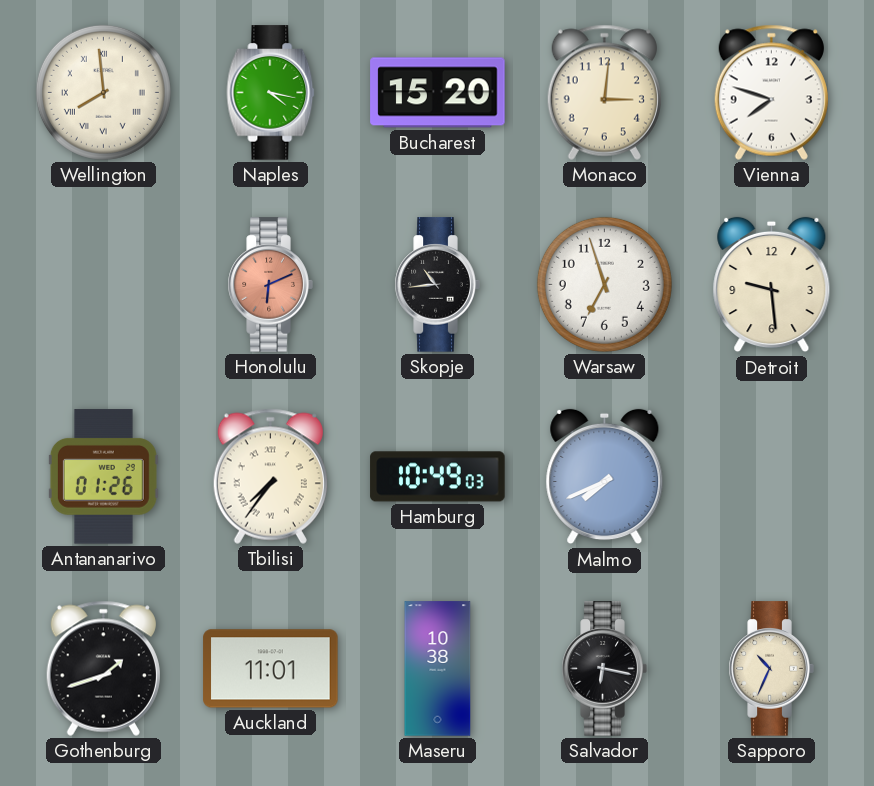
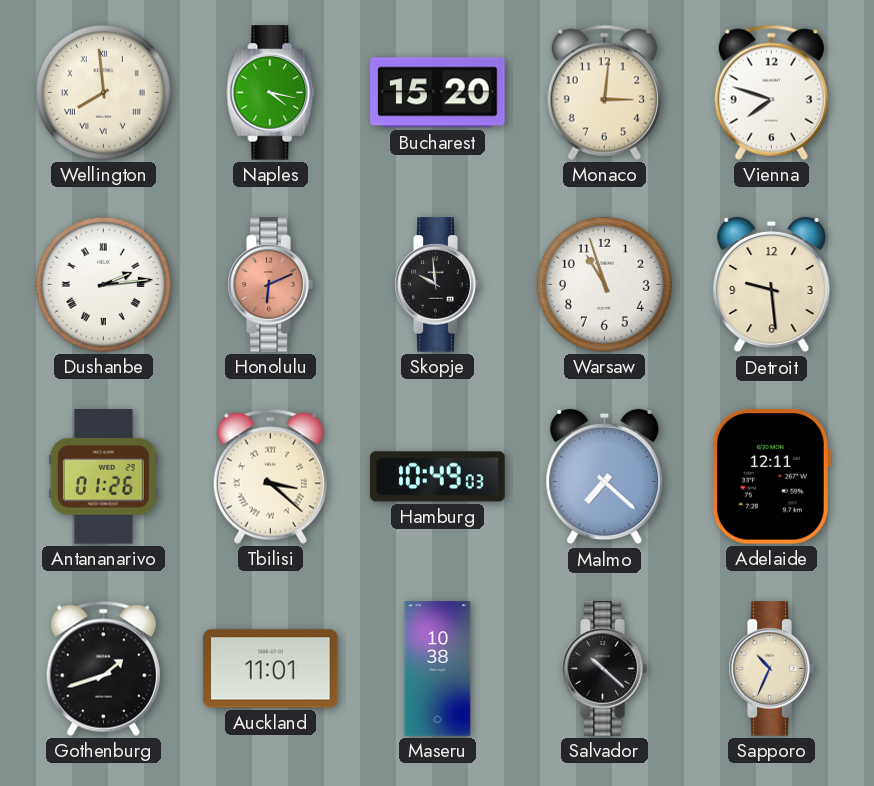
Dushanbe: none -> 2:14 (103, 284)
Skopje: 10:44 -> 9:59 (437, 285)
Warsaw: 6:57 -> 10:57 (604, 284)
Tbilisi: 7:36 -> 3:22 (270, 476)
Malmo: 7:41 -> 7:22 (605, 477)
Adelaide: none -> 12:11 (771, 477)
Salvador: 6:17 -> 10:22 (604, 669)
